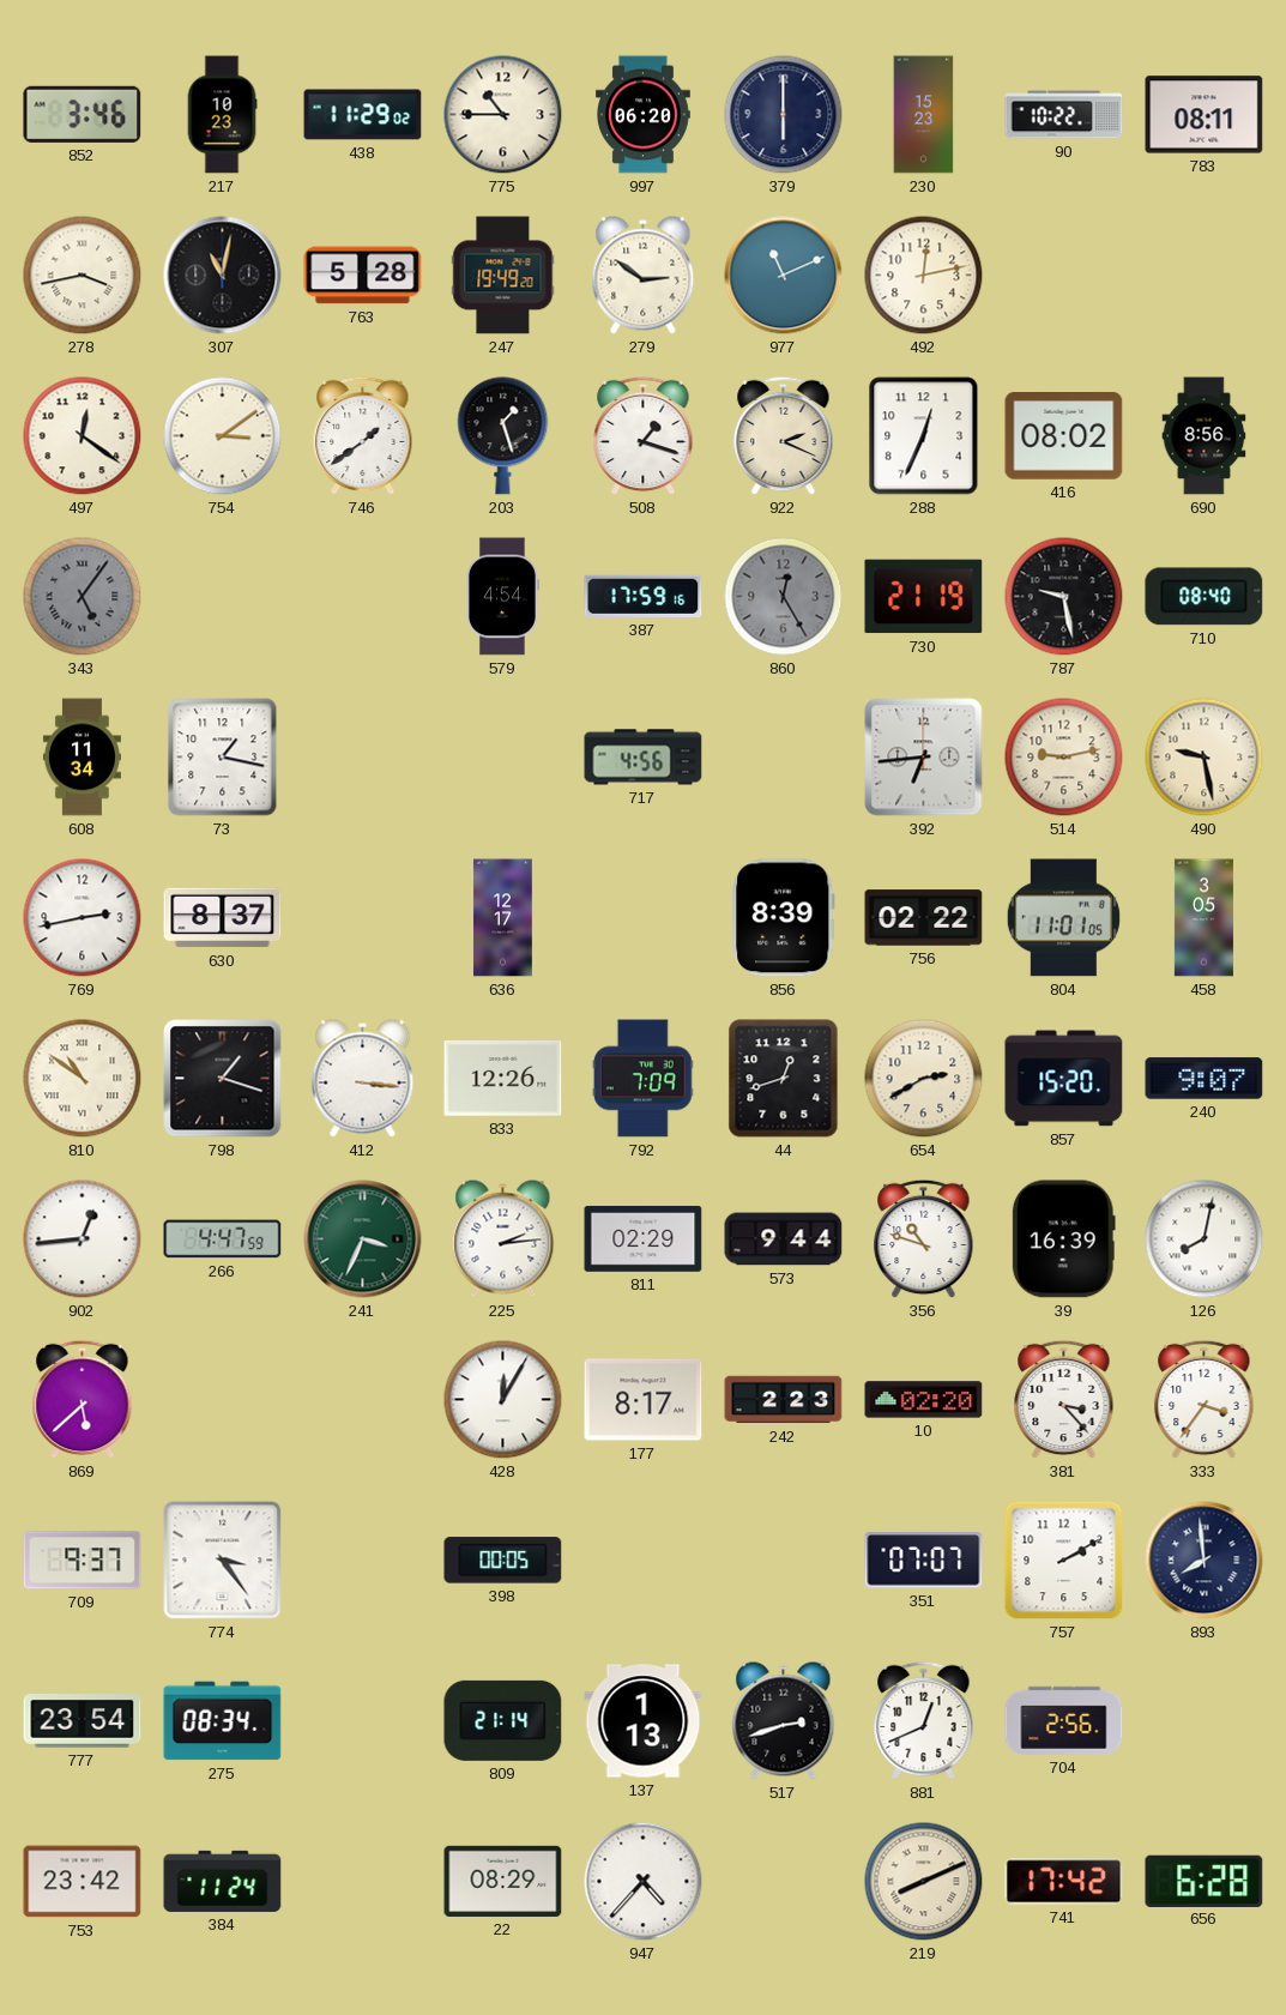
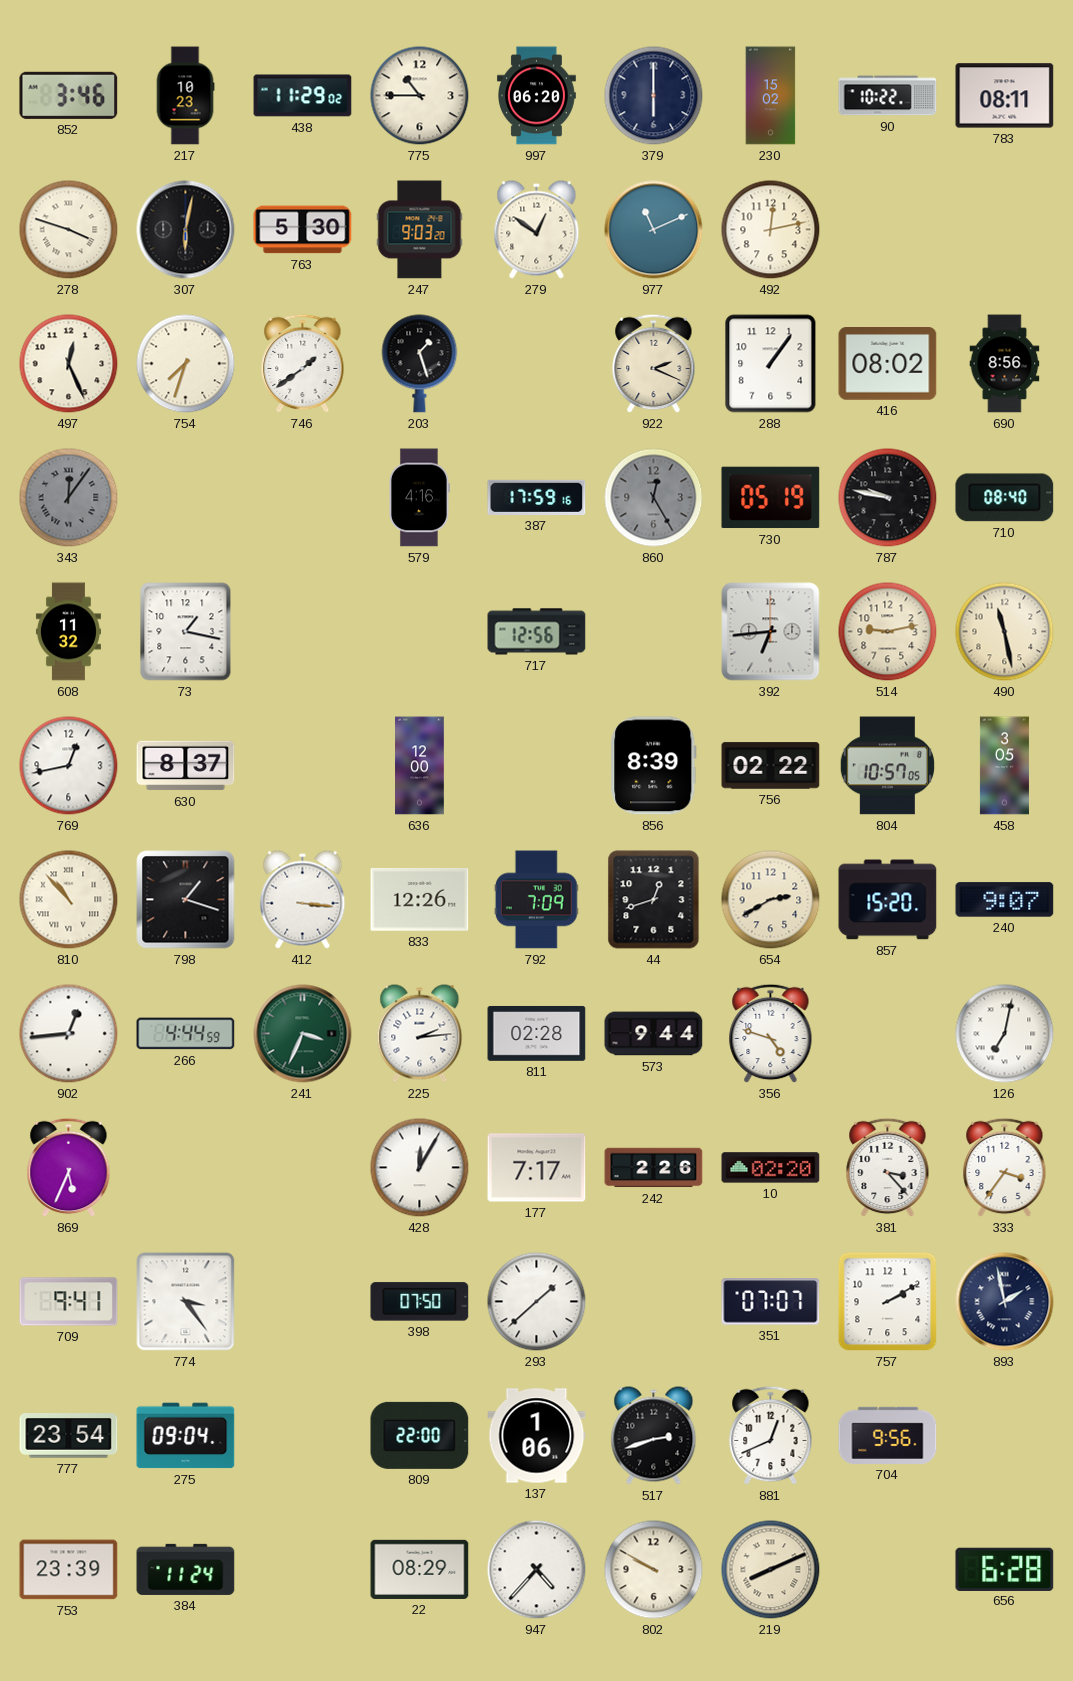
230: 15:23 -> 15:02 (771, 96)
278: 3:43 -> 3:48 (69, 230)
307: 11:02 -> 6:02 (186, 230)
763: 5:28 -> 5:30 (303, 230)
247: 19:49 -> 9:03 (420, 230)
279: 2:51 -> 12:51 (537, 230)
497: 12:21 -> 12:26 (69, 364)
754: 3:09 -> 7:33 (186, 364)
508: 1:18 -> none (644, 436)
288: 12:34 -> 1:06 (771, 364)
343: 5:06 -> 12:06 (69, 498)
579: 4:54 -> 4:16 (420, 498)
730: 21:19 -> 05:19 (771, 498)
787: 9:28 -> 9:47 (888, 498)
608: 11:34 -> 11:32 (68, 632)
717: 4:56 -> 12:56 (537, 632)
490: 9:28 -> 11:28 (1005, 632)
769: 2:43 -> 12:43 (69, 766)
636: 12:17 -> 12:00 (420, 766)
804: 11:01 -> 10:57 (887, 766)
810: 10:51 -> 10:53 (69, 900)
266: 4:47 -> 4:44 (186, 1034)
811: 02:29 -> 02:28 (537, 1033)
356: 10:48 -> 4:48 (771, 1034)
39: 16:39 -> none (1063, 1239)
126: 8:02 -> 7:02 (1005, 1034)
869: 5:38 -> 5:34 (69, 1168)
177: 8:17 -> 7:17 (537, 1168)
242: 2:23 -> 2:26 (654, 1168)
709: 9:37 -> 9:41 (69, 1302)
398: 00:05 -> 07:50 (420, 1302)
293: none -> 1:38 (537, 1302)
893: 7:59 -> 1:58 (1005, 1302)
275: 08:34 -> 09:04 (186, 1436)
809: 21:14 -> 22:00 (420, 1435)
137: 1:13 -> 1:06 (537, 1436)
704: 2:56 -> 9:56 (888, 1435)
753: 23:42 -> 23:39 (69, 1570)
802: none -> 9:50 (654, 1570)
741: 17:42 -> none (1064, 1882)
